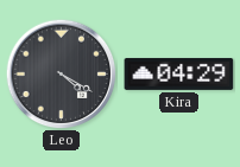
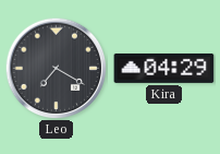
Leo: 4:20 -> 7:20 (56, 68)
